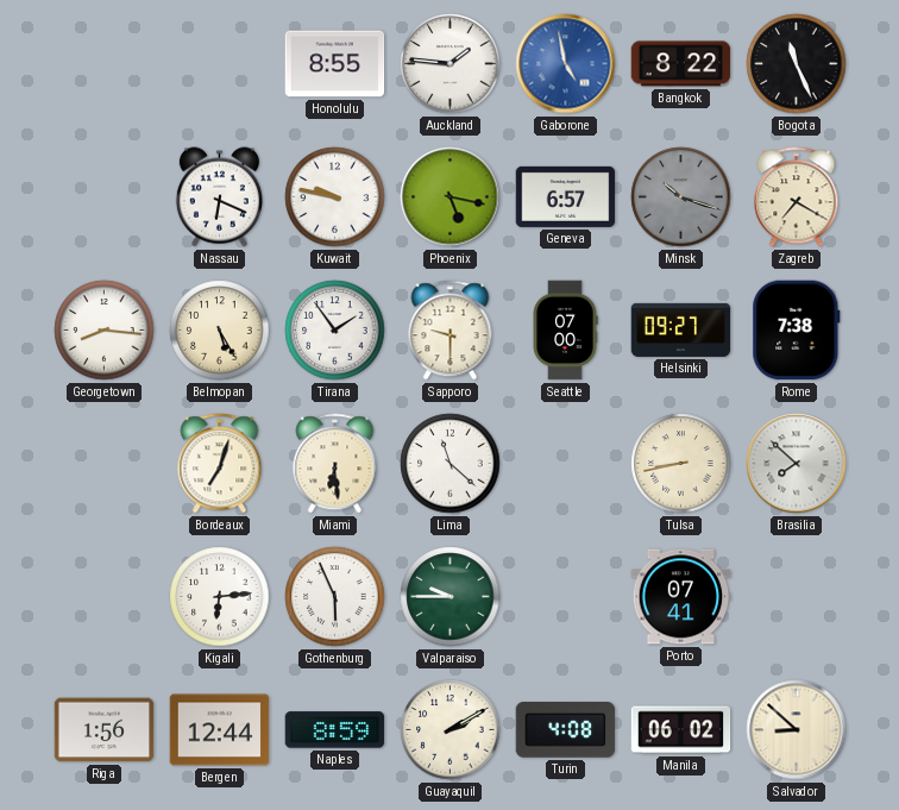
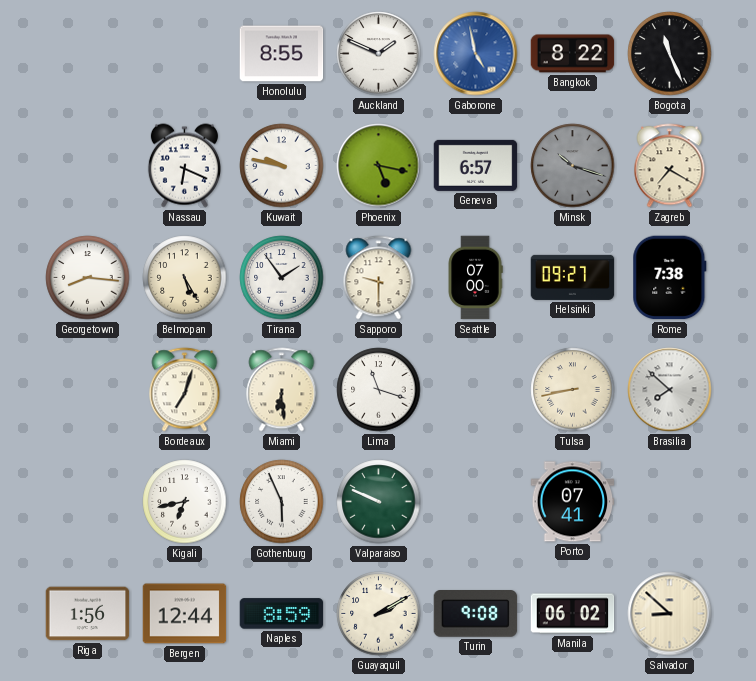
Auckland: 1:46 -> 1:49 (379, 54)
Lima: 11:22 -> 11:18 (379, 390)
Kigali: 6:14 -> 6:43 (185, 502)
Valparaiso: 9:45 -> 9:49 (379, 502)
Turin: 4:08 -> 9:08 (476, 614)
